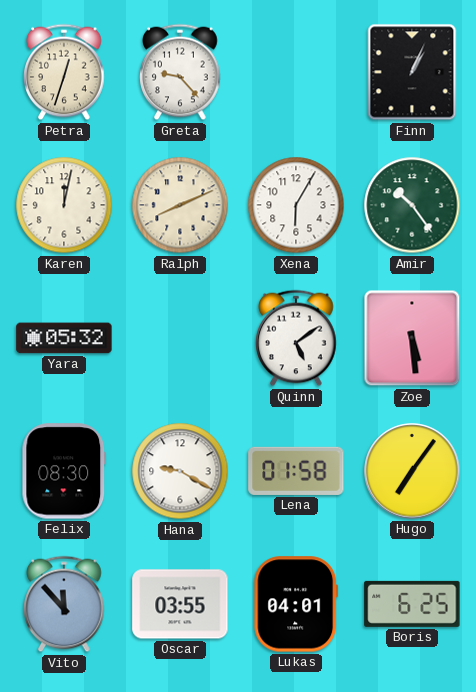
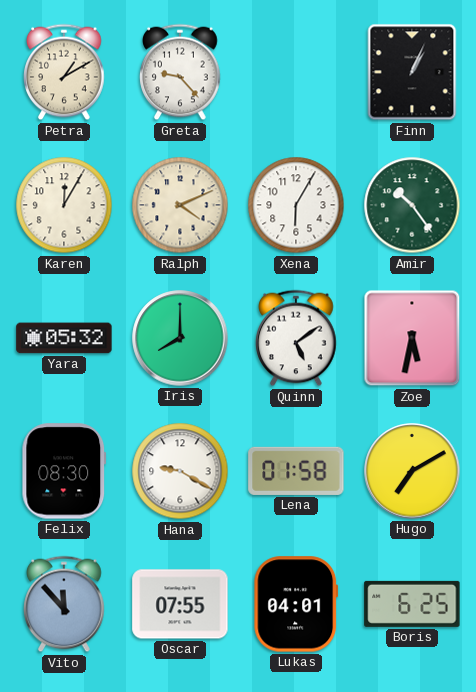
Petra: 12:33 -> 1:10 (64, 72)
Karen: 12:02 -> 12:05 (64, 205)
Ralph: 8:11 -> 4:11 (180, 205)
Iris: none -> 8:00 (180, 338)
Zoe: 5:29 -> 5:32 (412, 338)
Hugo: 7:06 -> 7:10 (412, 471)
Oscar: 03:55 -> 07:55 (180, 604)
